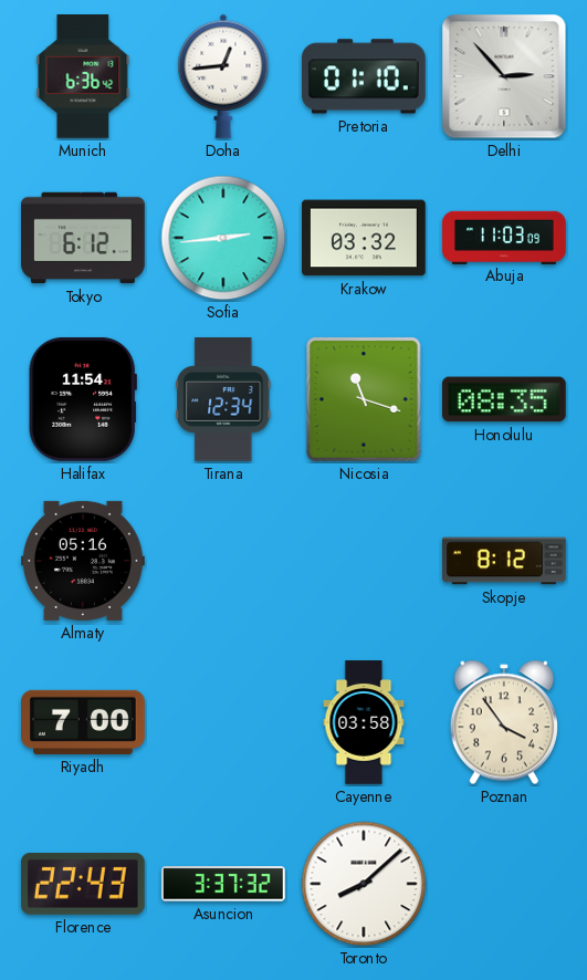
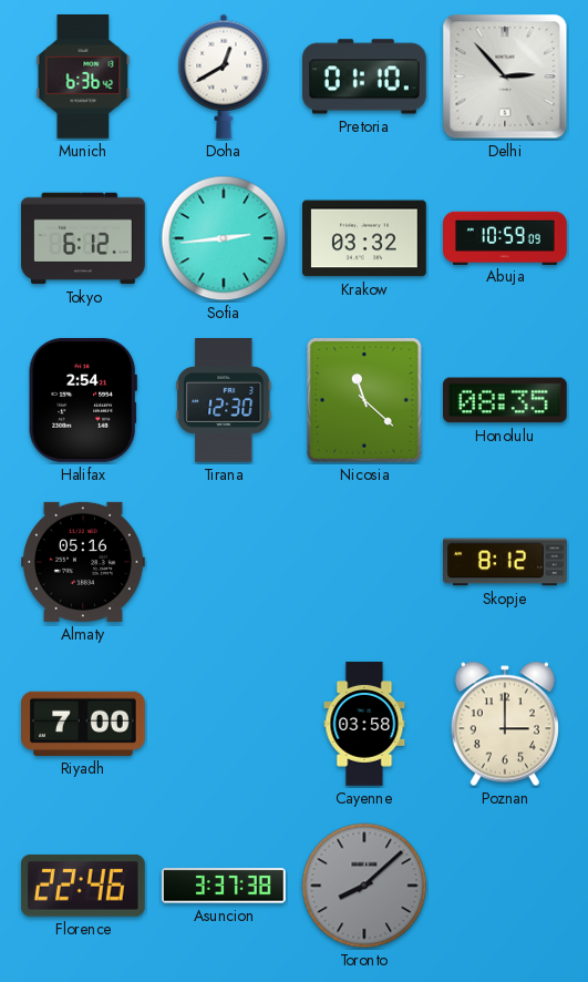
Doha: 12:44 -> 12:40 (224, 76)
Abuja: 11:03 -> 10:59 (505, 237)
Halifax: 11:54 -> 2:54 (83, 400)
Tirana: 12:34 -> 12:30 (224, 401)
Nicosia: 11:18 -> 11:22 (365, 401)
Poznan: 3:54 -> 3:00 (505, 724)
Florence: 22:43 -> 22:46 (83, 886)
Asuncion: 3:37:32 -> 3:37:38 (225, 886)
Toronto dial: white -> grey (364, 886)
